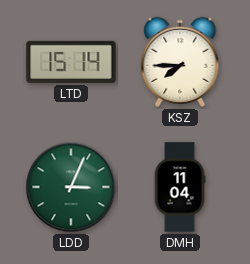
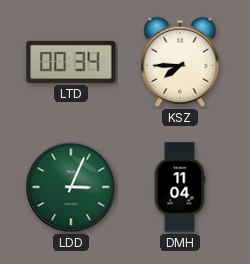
LTD: 15:14 -> 00:34 (71, 62)
